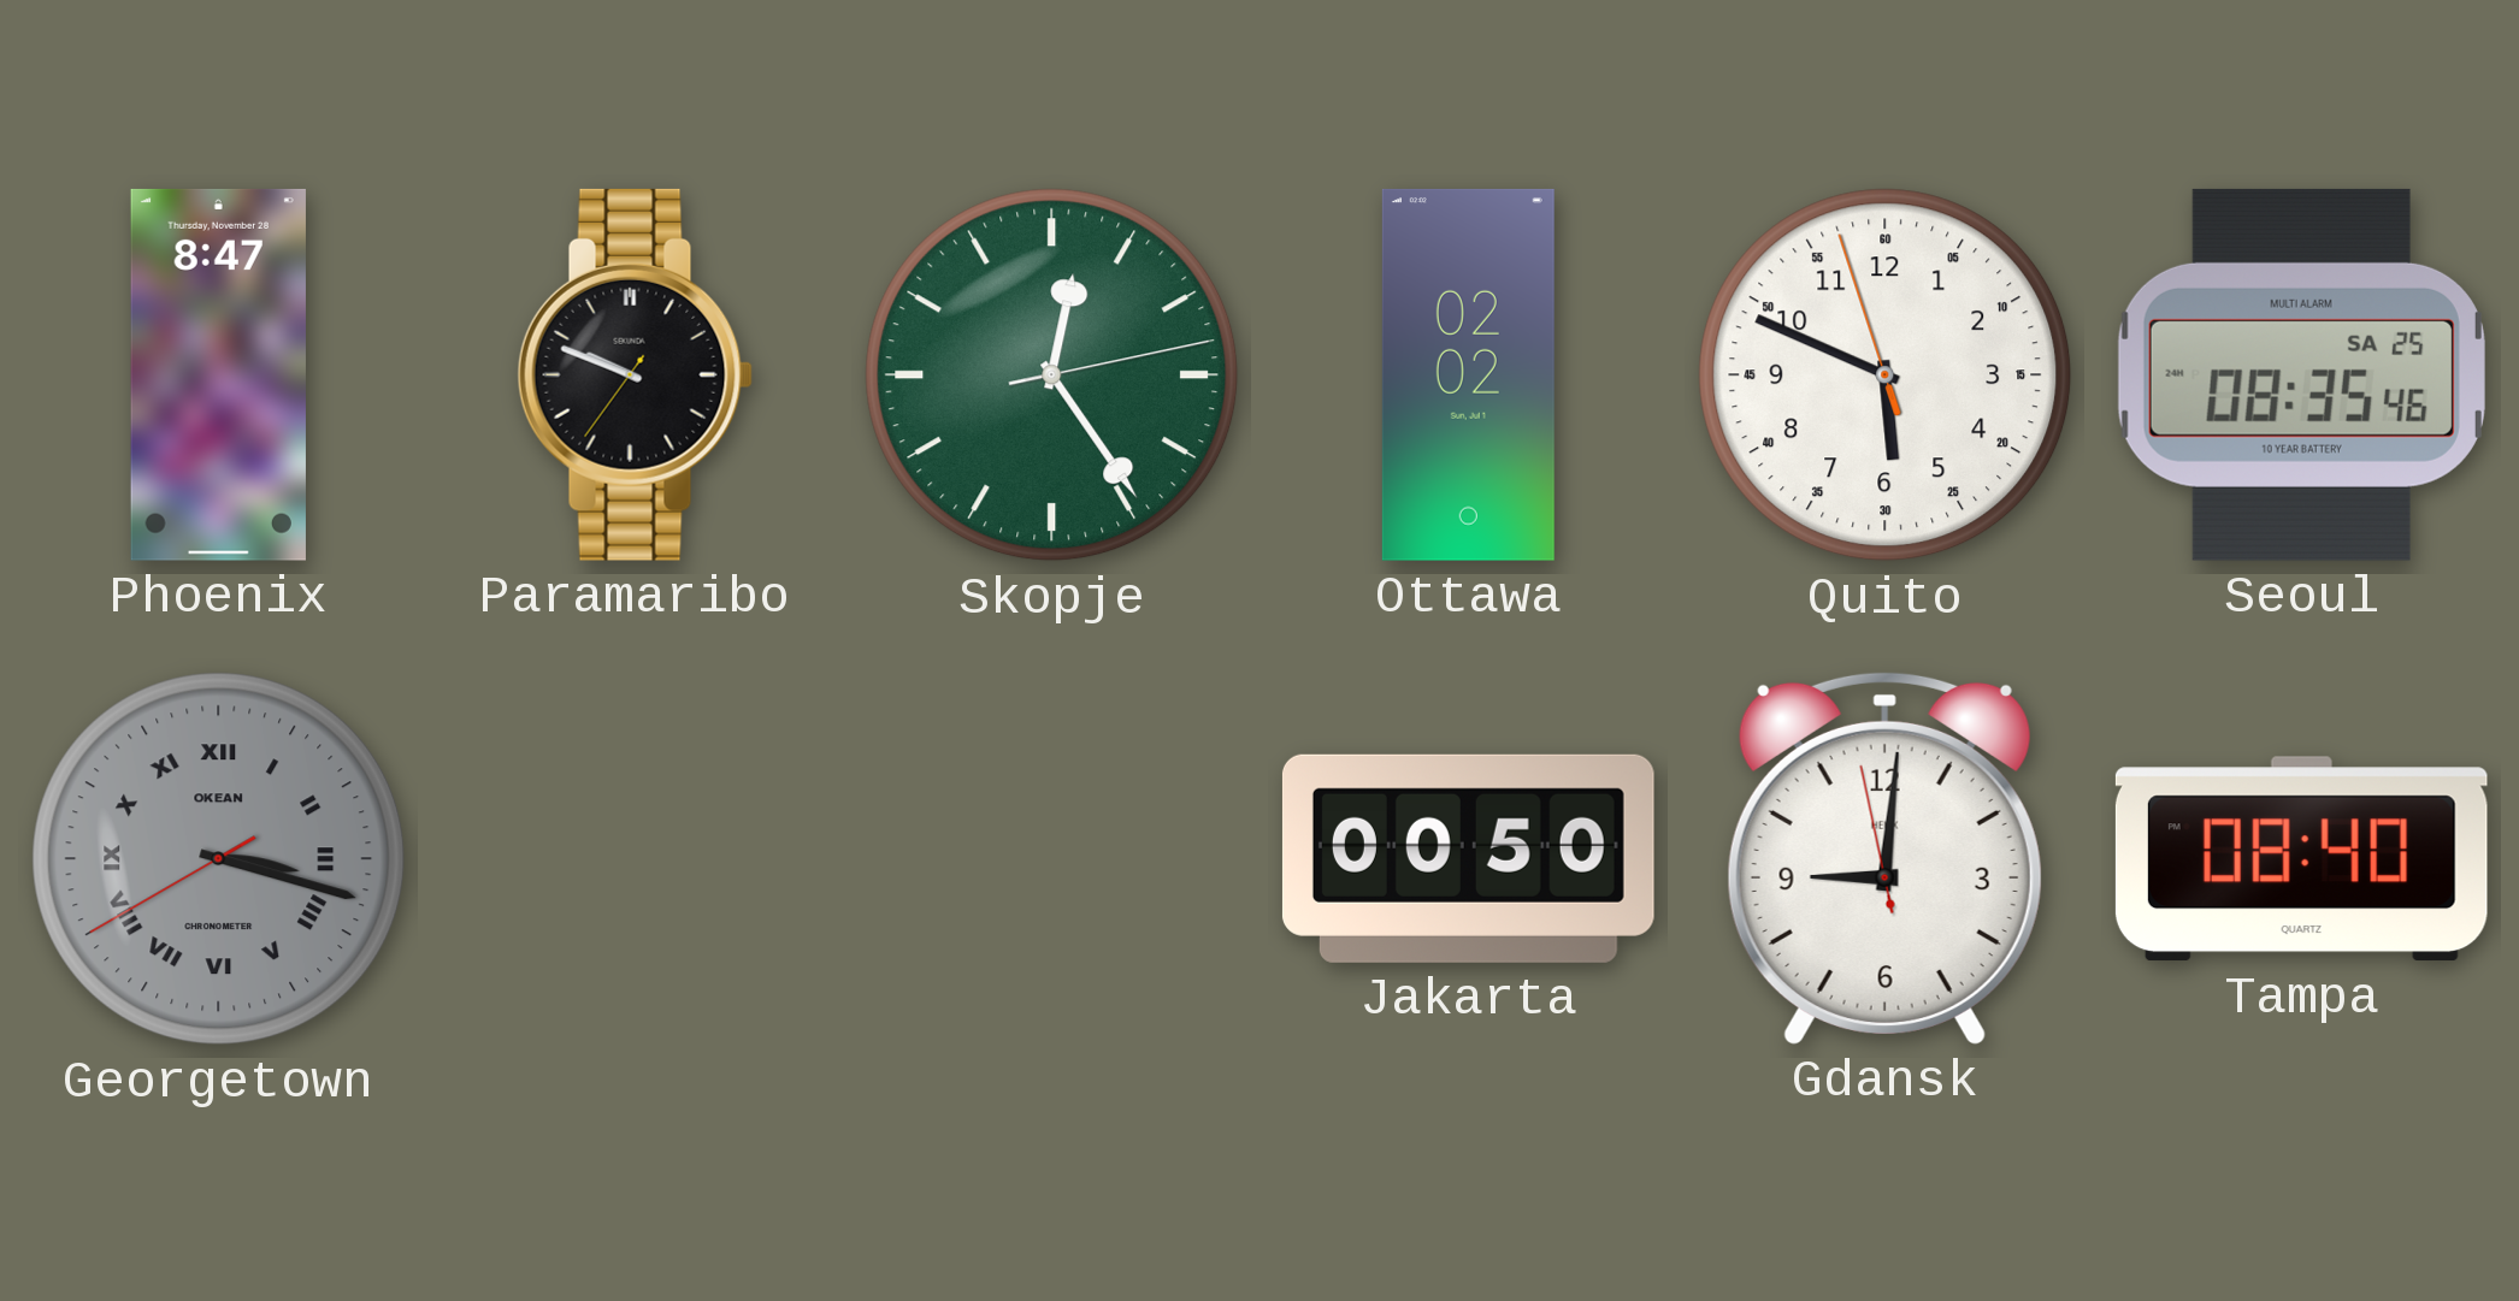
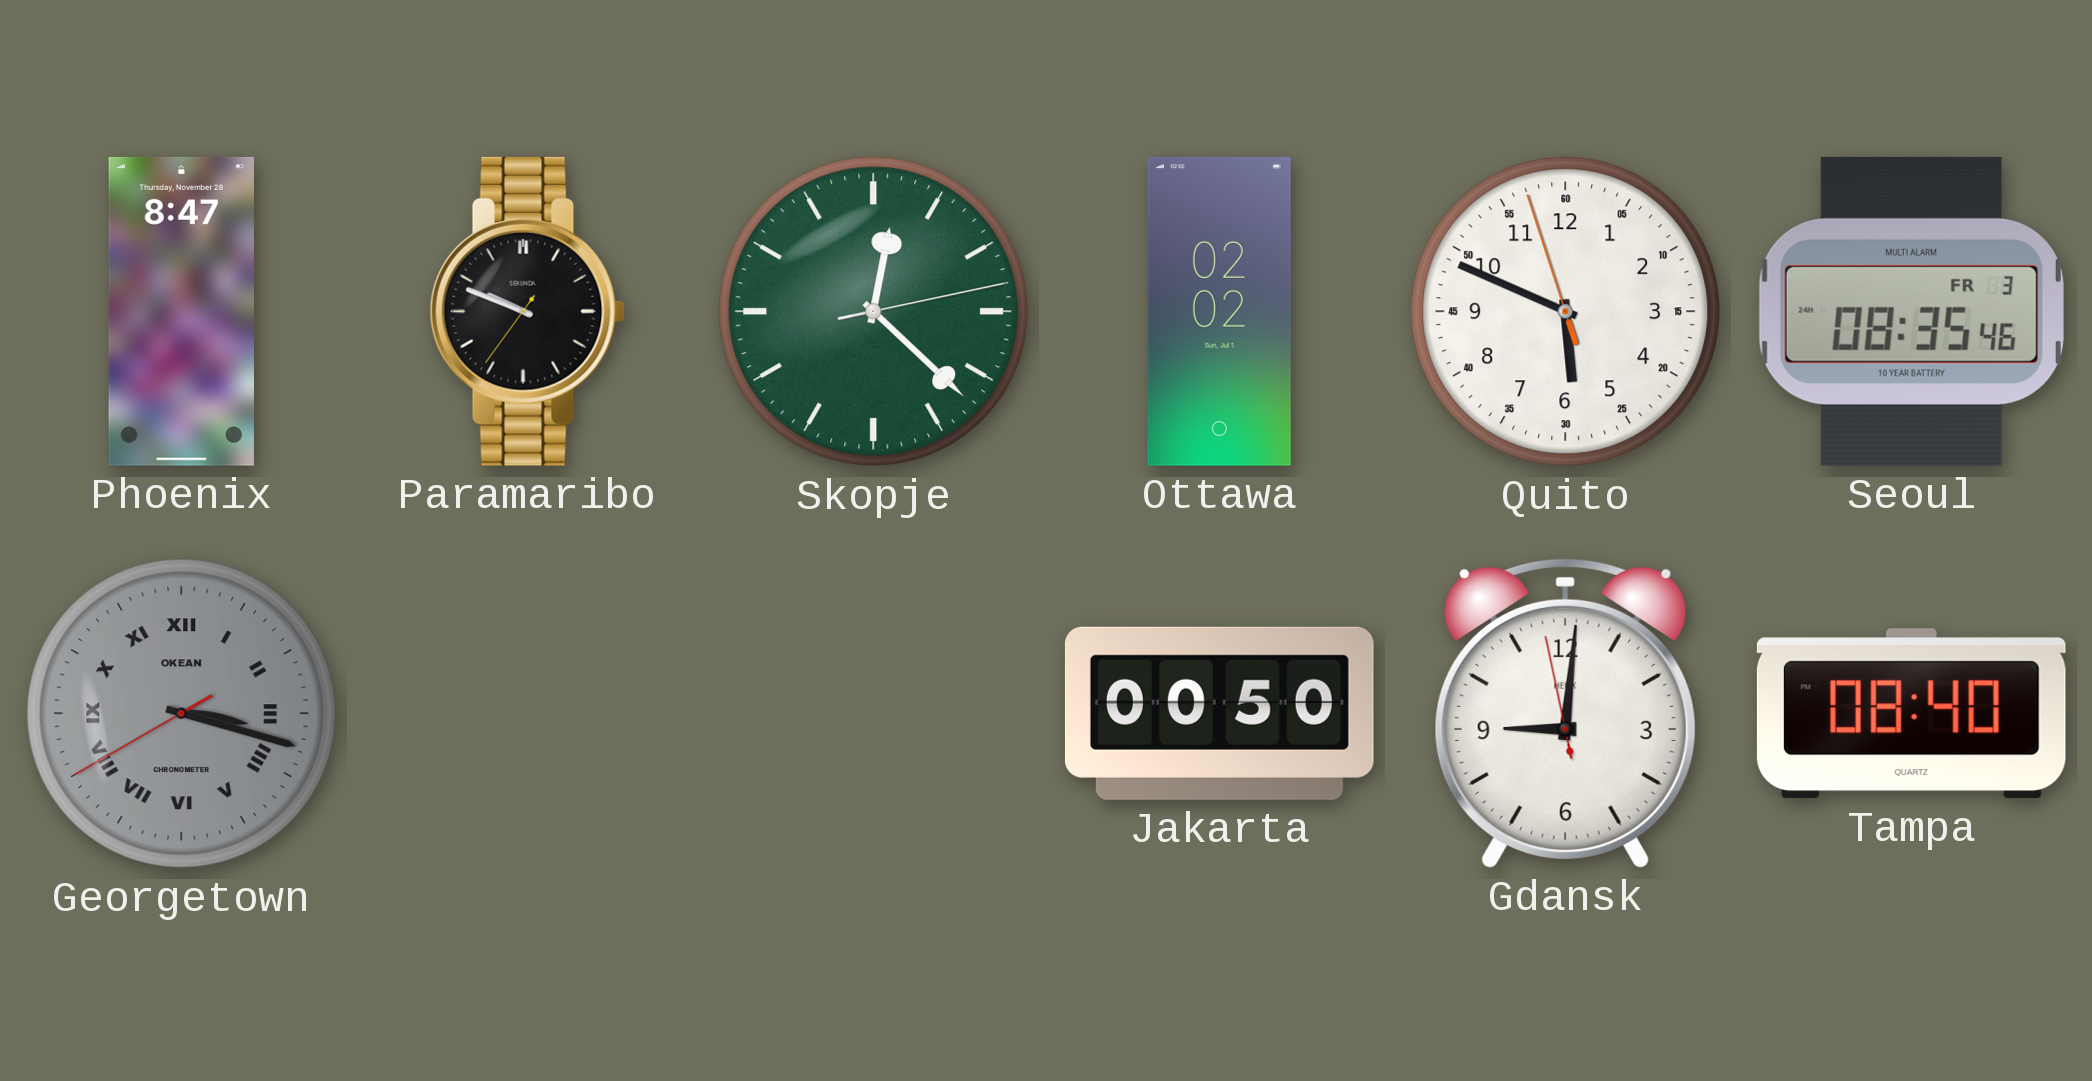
Skopje: 12:24 -> 12:22 (874, 312)
Seoul date: SA 25 -> FR 3 (1911, 311)
